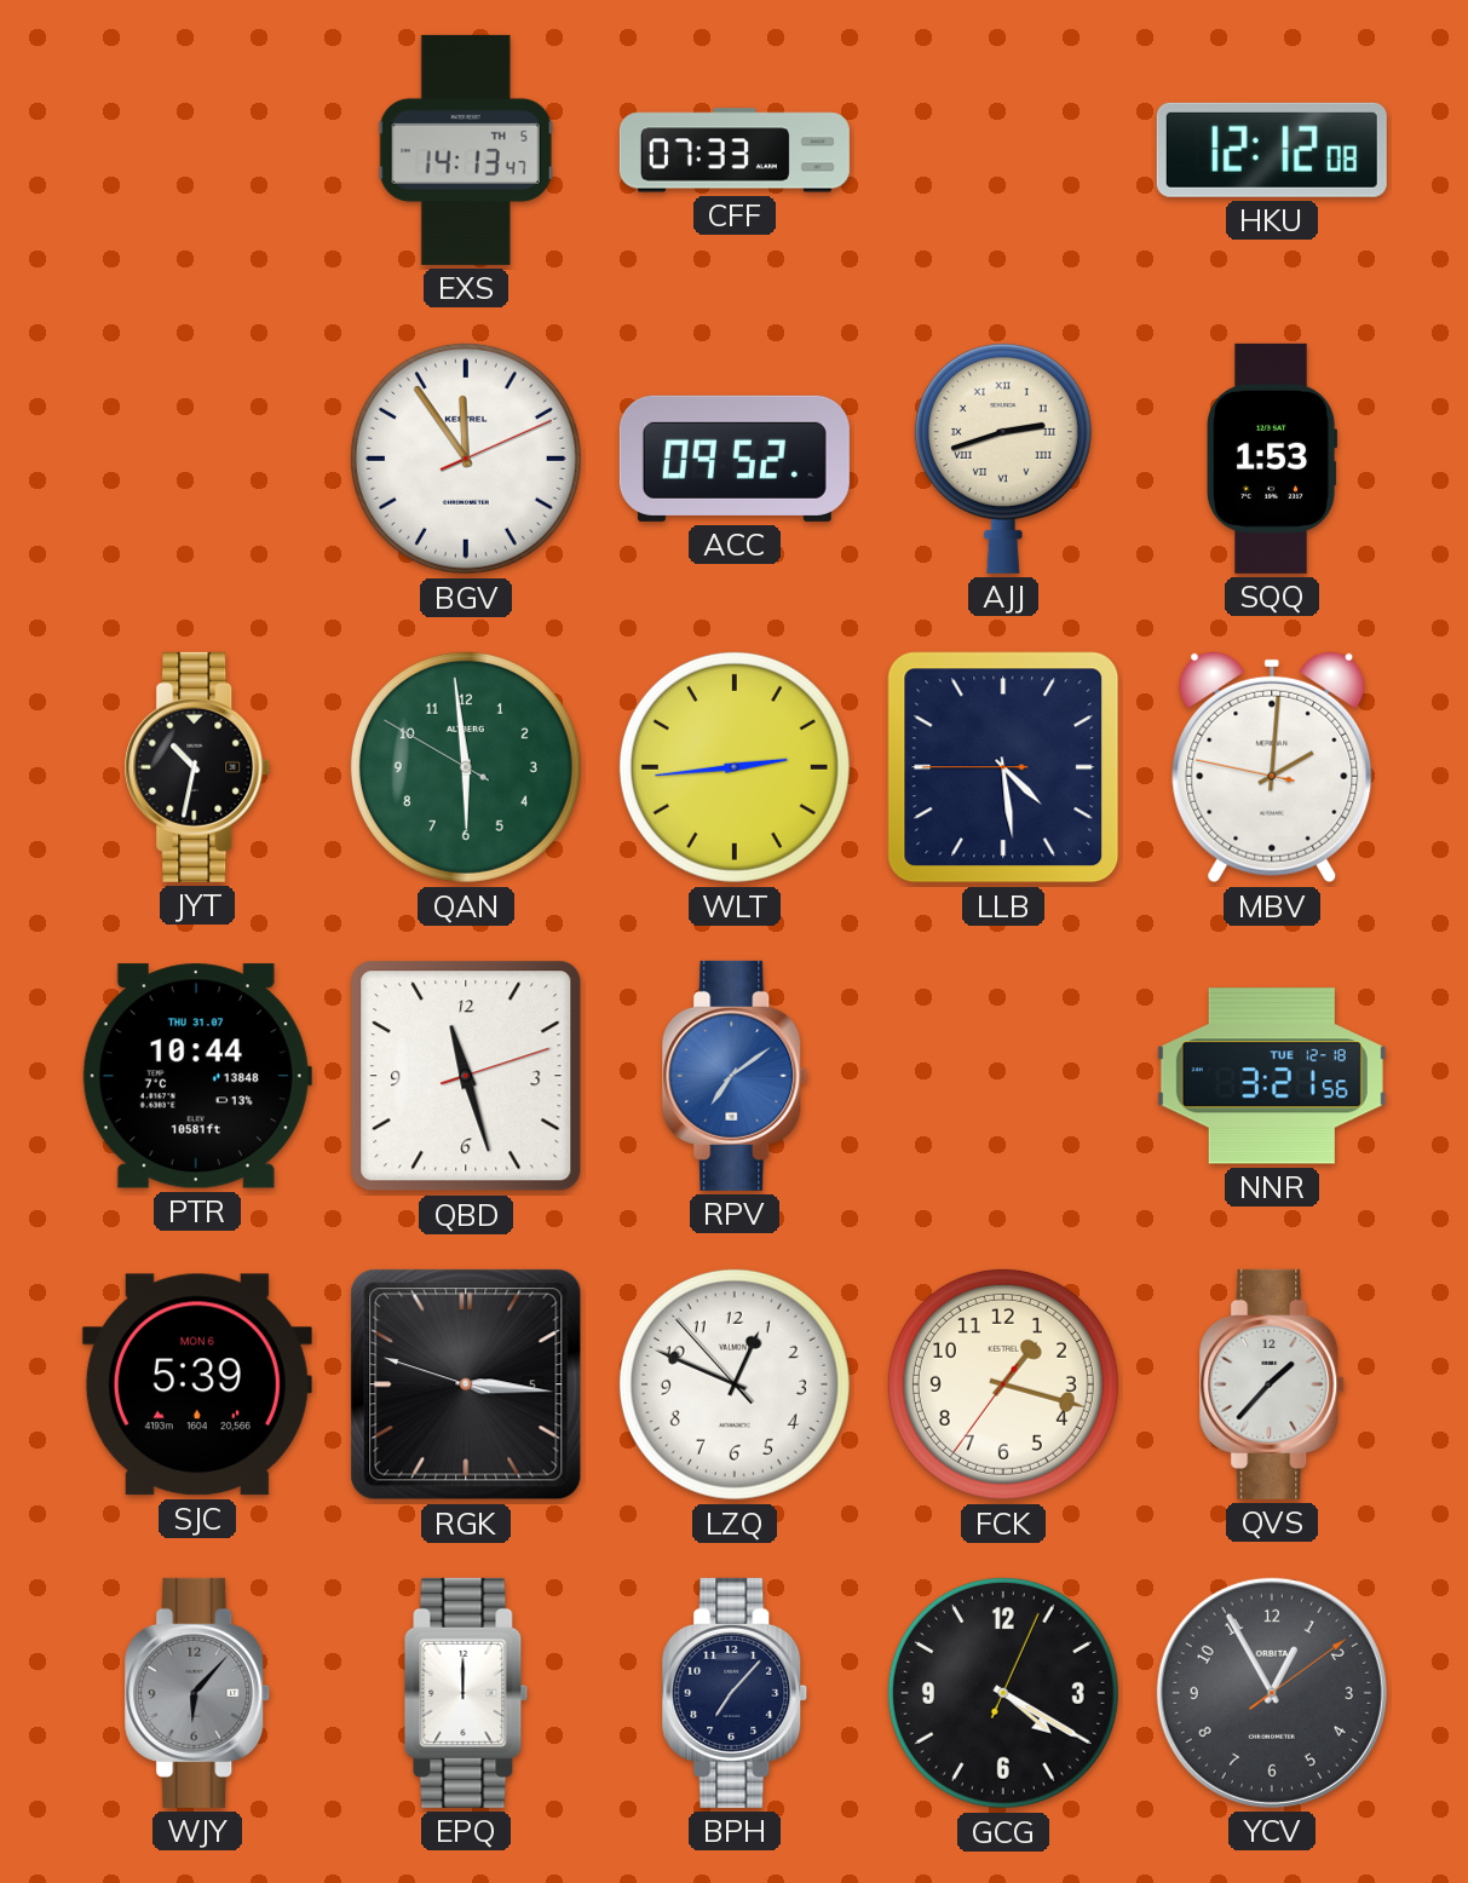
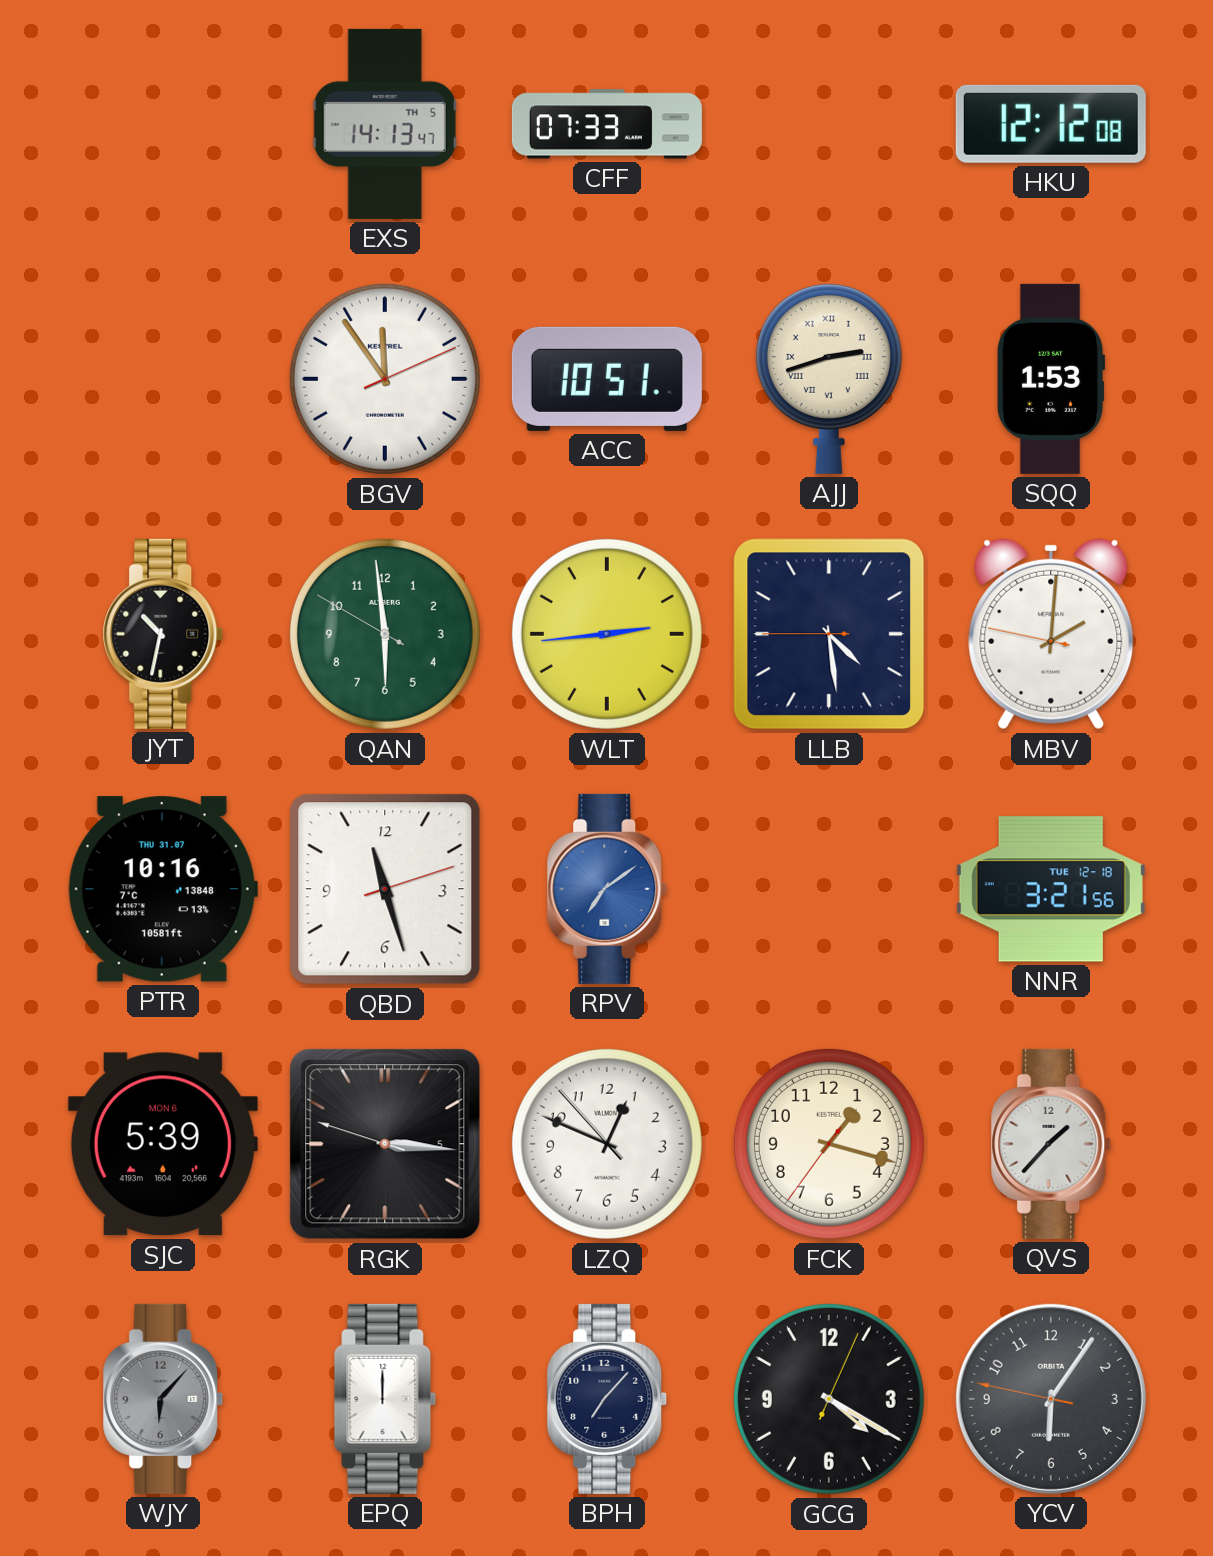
ACC: 09:52 -> 10:51 (607, 379)
PTR: 10:44 -> 10:16 (163, 889)
YCV: 12:55 -> 6:05 (1051, 1399)
